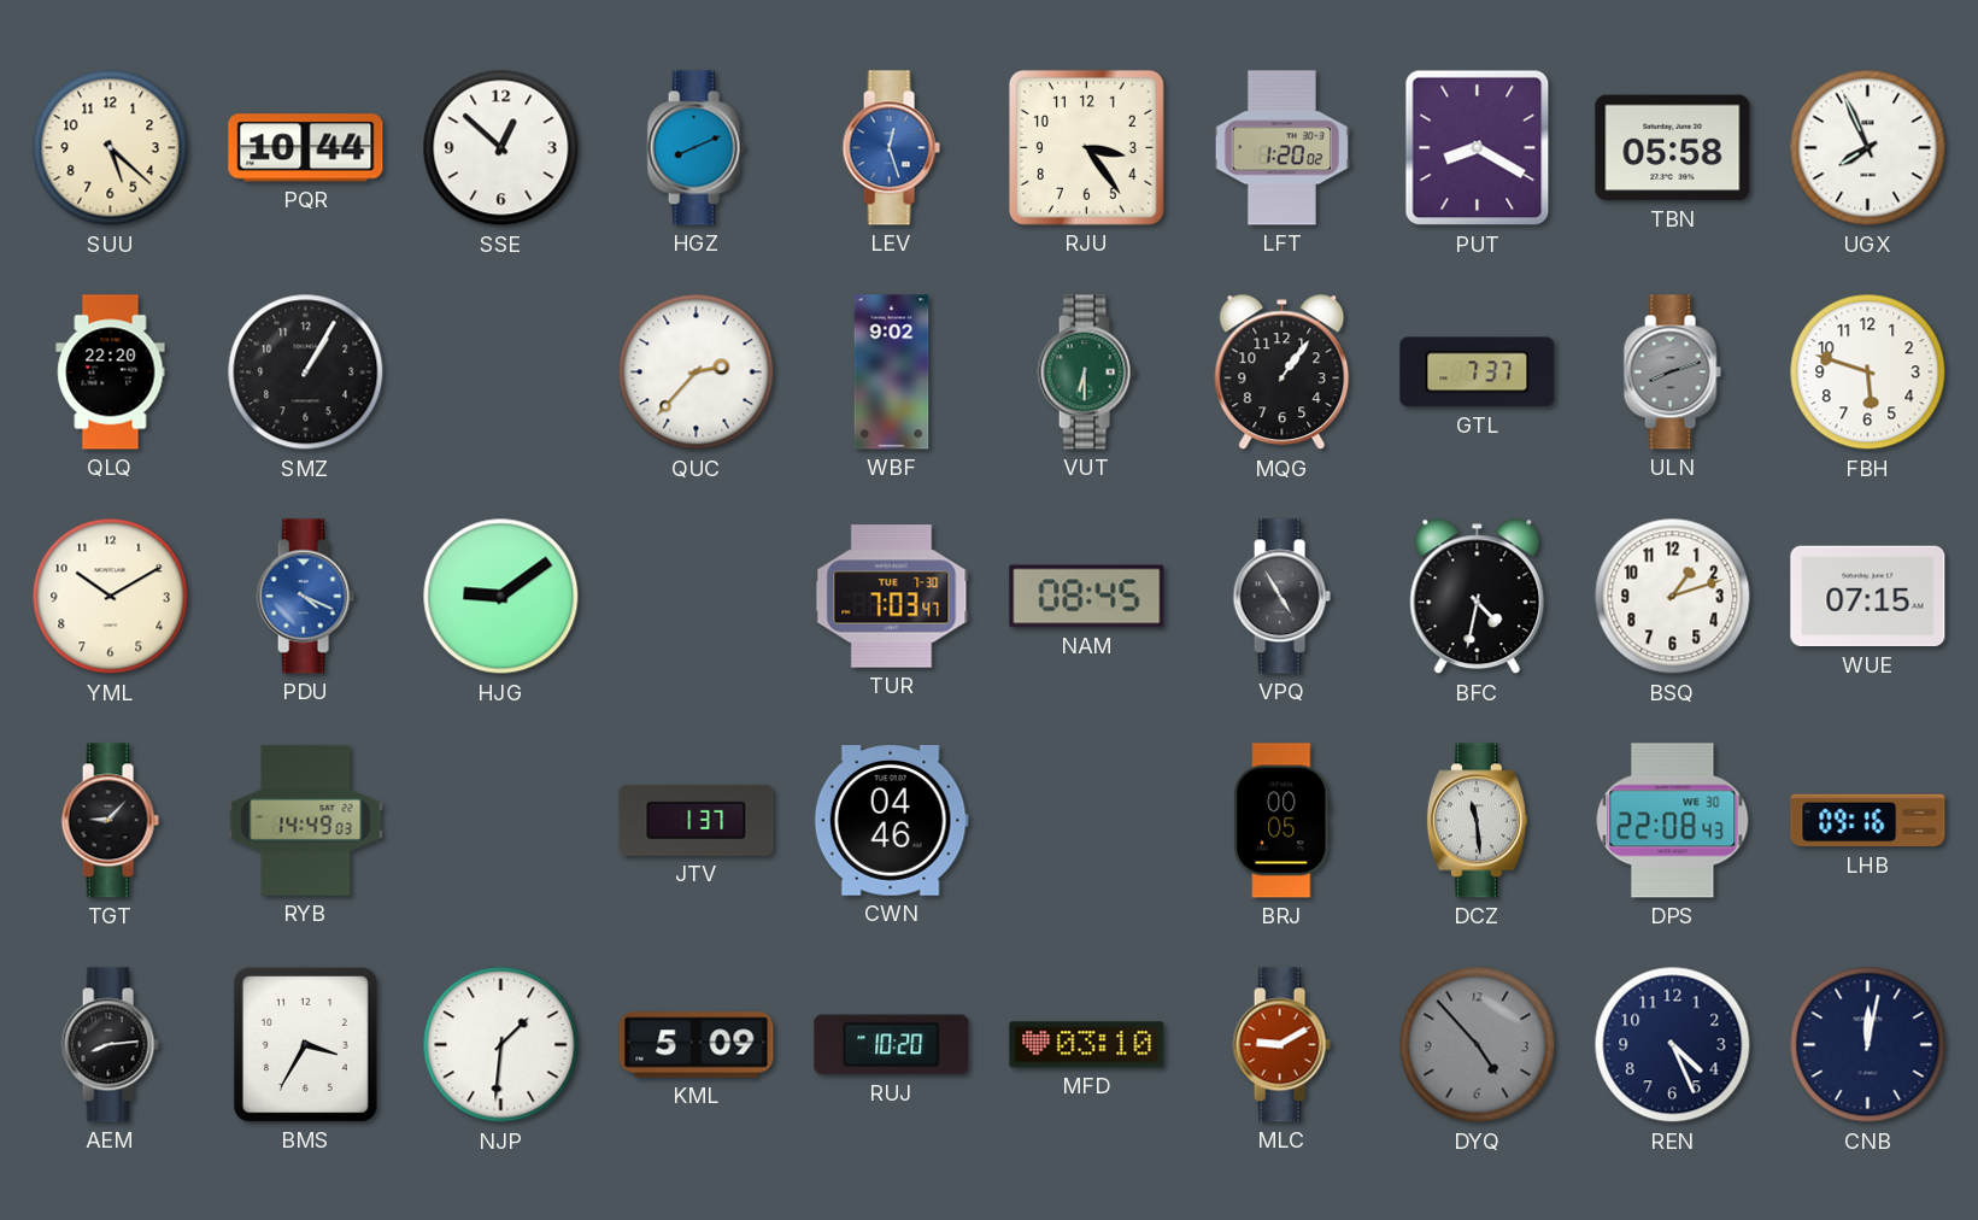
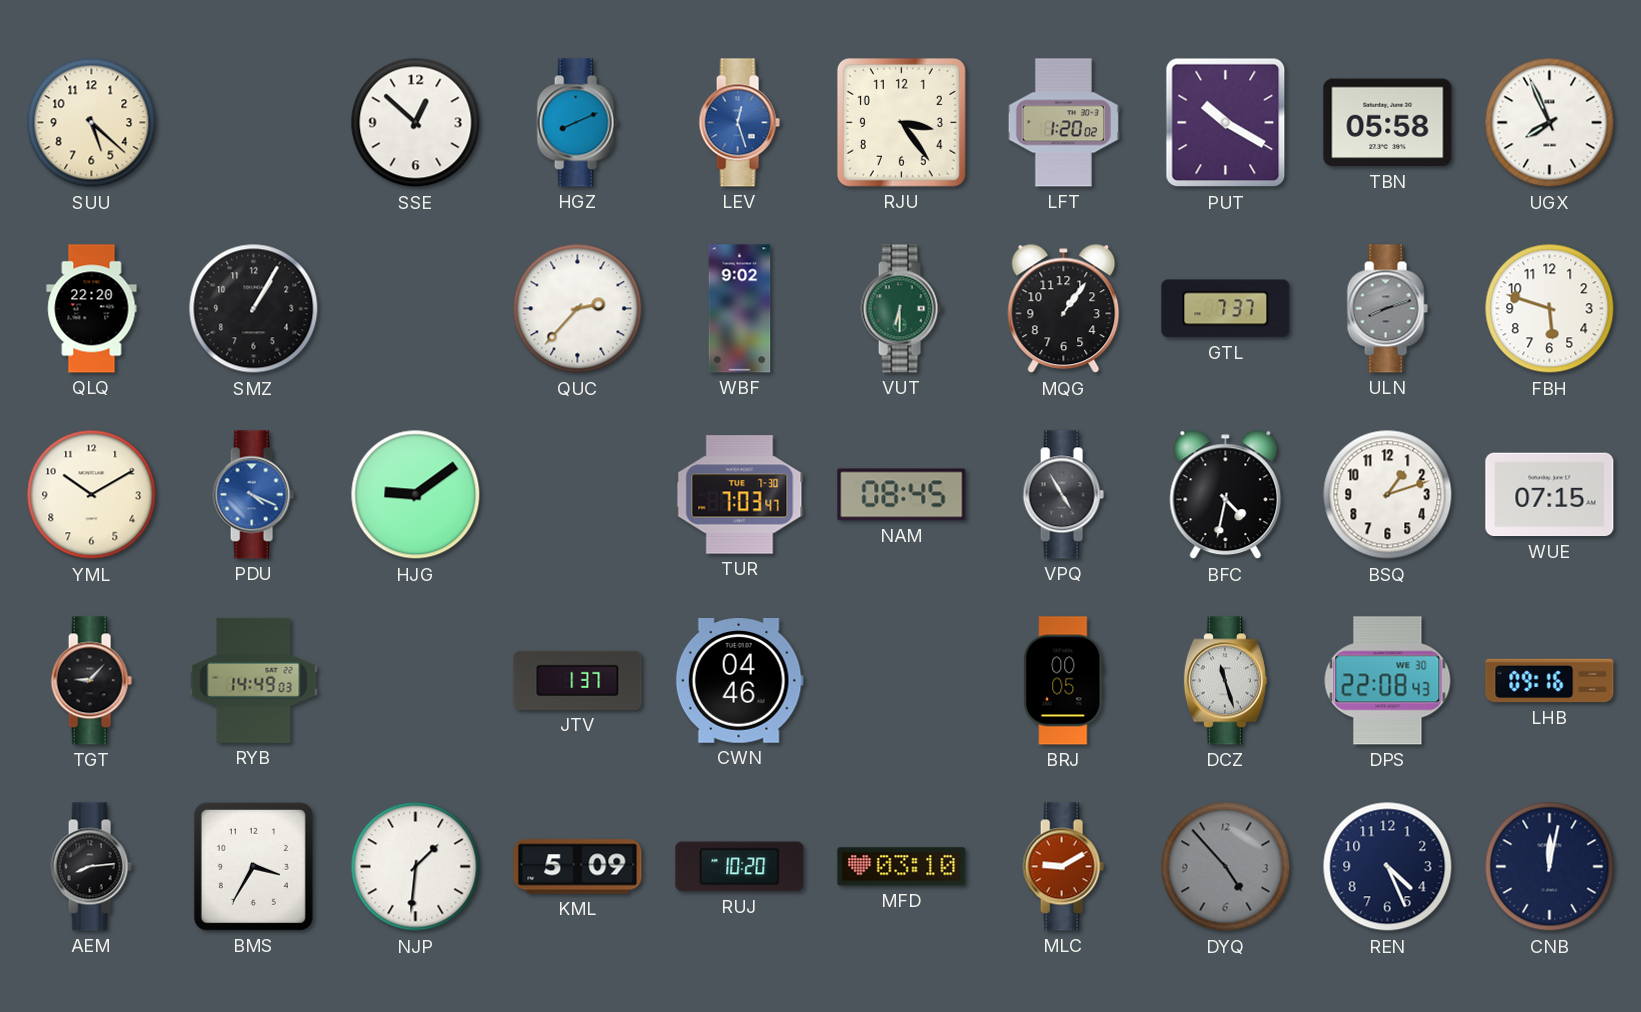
PQR: 10:44 -> none (306, 148)
PUT: 8:20 -> 10:20 (1226, 123)
DCZ: 11:29 -> 11:27 (1225, 681)
